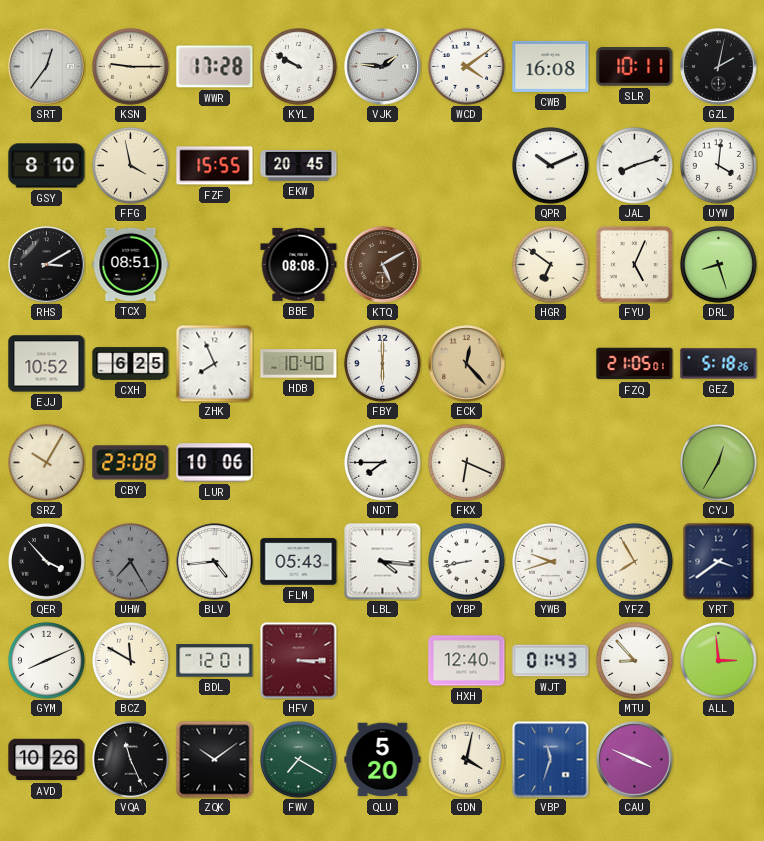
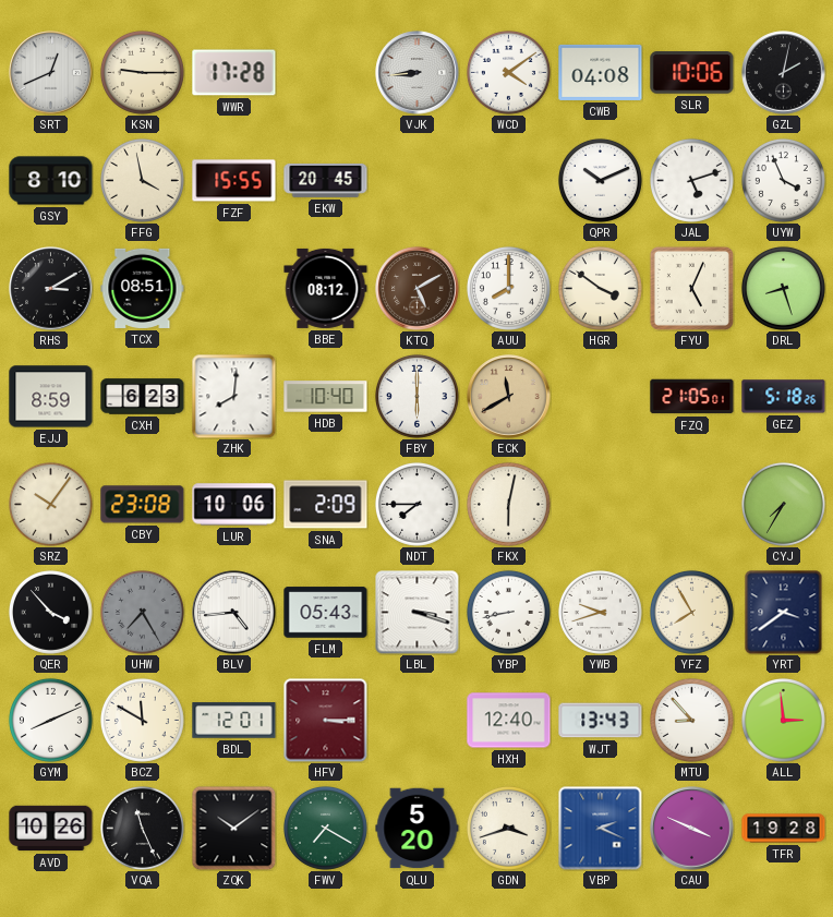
SRT: 12:36 -> 12:41 (51, 73)
KYL: 9:50 -> none (298, 66)
VJK: 1:46 -> 8:44 (418, 73)
CWB: 16:08 -> 04:08 (601, 72)
SLR: 10:11 -> 10:06 (692, 73)
JAL: 8:12 -> 5:12 (691, 180)
UYW: 4:01 -> 3:56 (783, 180)
BBE: 08:08 -> 08:12 (326, 288)
AUU: none -> 8:00 (508, 288)
HGR: 6:51 -> 3:51 (600, 288)
EJJ: 10:52 -> 8:59 (51, 397)
CXH: 6:25 -> 6:23 (143, 397)
ZHK: 7:56 -> 8:01 (233, 396)
ECK: 12:23 -> 11:40 (509, 397)
SRZ: 10:05 -> 10:06 (50, 504)
SNA: none -> 2:09 (326, 505)
FKX: 6:19 -> 6:02 (508, 504)
CYJ: 12:35 -> 7:35 (783, 504)
LBL: 4:16 -> 3:18 (418, 613)
WJT: 01:43 -> 13:43 (601, 721)
GDN: 4:02 -> 3:42 (508, 828)
VBP: 11:33 -> 2:19 (601, 829)
TFR: none -> 19:28 (784, 829)
